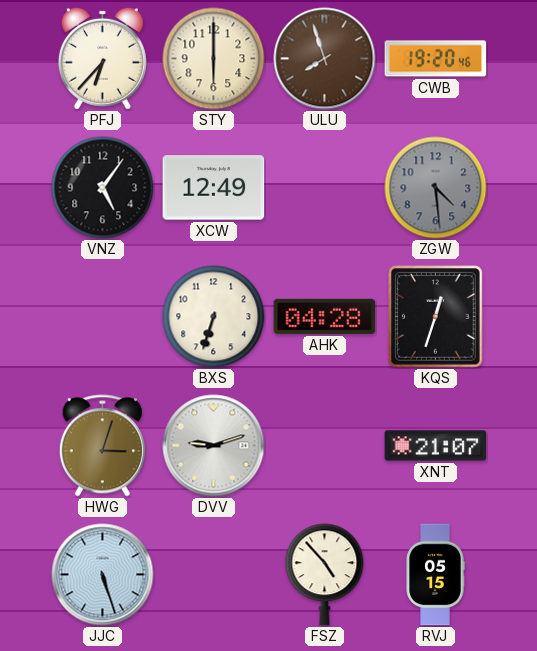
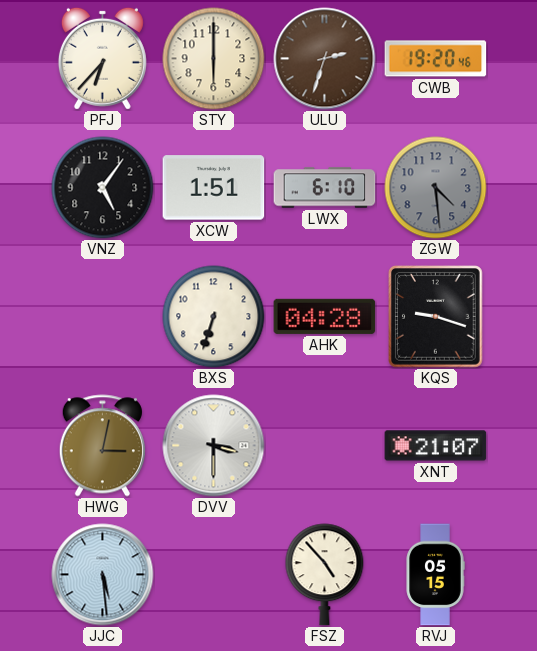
ULU: 7:57 -> 2:33 (325, 59)
XCW: 12:49 -> 1:51 (214, 188)
LWX: none -> 6:10 (325, 188)
KQS: 12:33 -> 9:18 (436, 317)
HWG: 3:03 -> 3:02 (102, 446)
DVV: 9:12 -> 3:30 (214, 446)
JJC: 5:27 -> 5:29 (103, 575)
